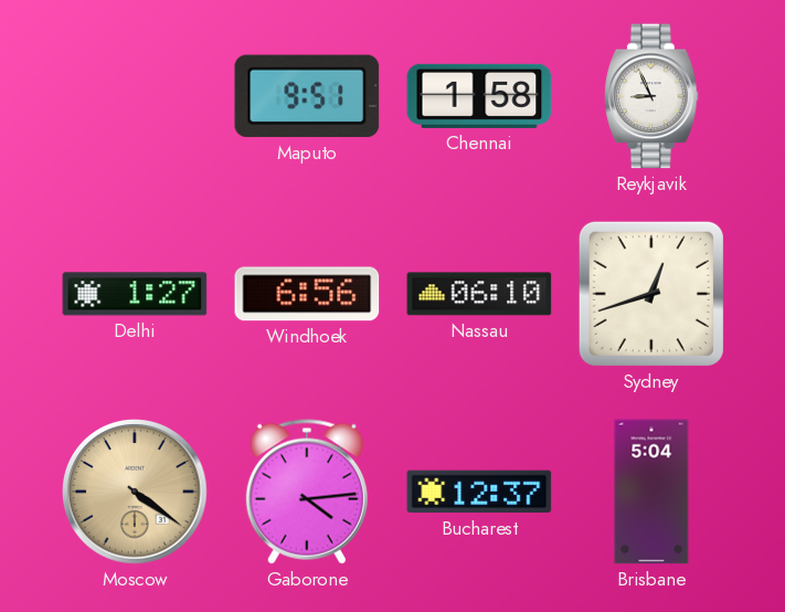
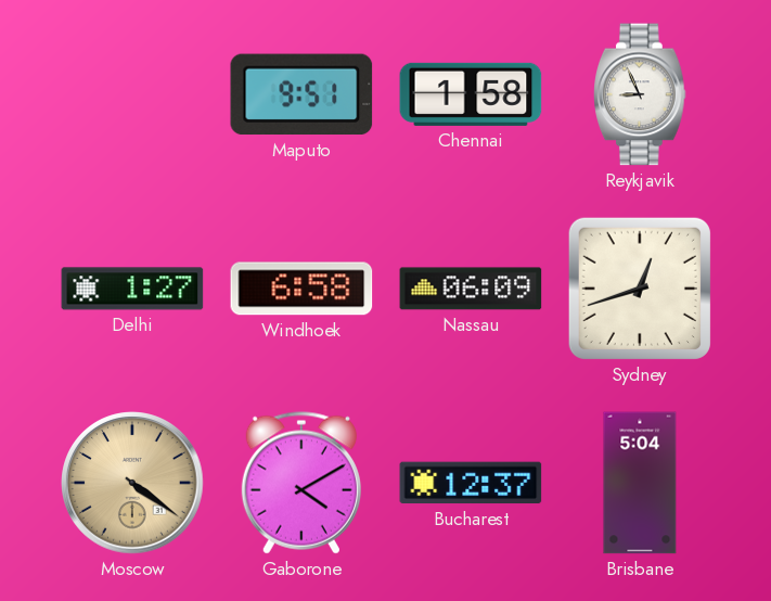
Windhoek: 6:56 -> 6:58 (301, 289)
Nassau: 06:10 -> 06:09 (471, 289)
Gaborone: 4:14 -> 4:10 (301, 483)
